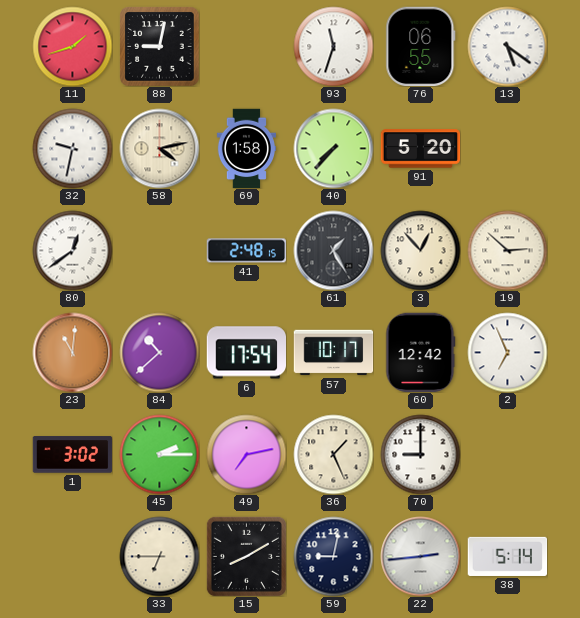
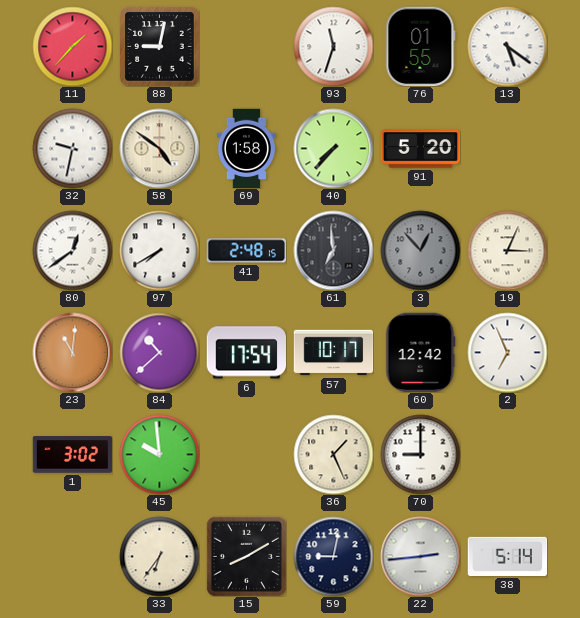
11: 1:42 -> 1:37 (72, 46)
76: 06:55 -> 01:55 (421, 46)
58: 4:13 -> 4:51 (159, 148)
97: none -> 7:40 (159, 250)
61: 1:25 -> 6:59 (333, 250)
3 dial: cream -> grey (420, 250)
19: 2:52 -> 3:04 (507, 250)
45: 2:15 -> 9:59 (159, 454)
49: 7:13 -> none (246, 454)
33: 6:45 -> 6:36 (159, 556)
